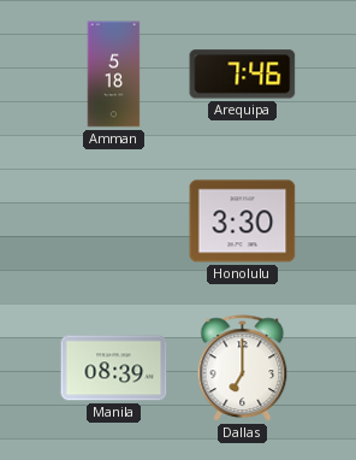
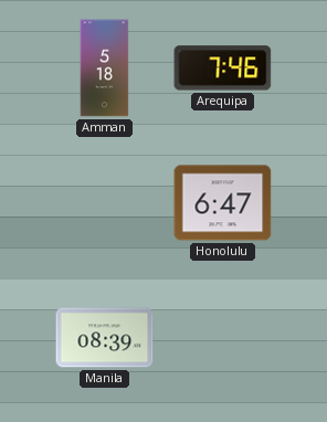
Honolulu: 3:30 -> 6:47 (223, 203)
Dallas: 7:00 -> none (243, 368)
